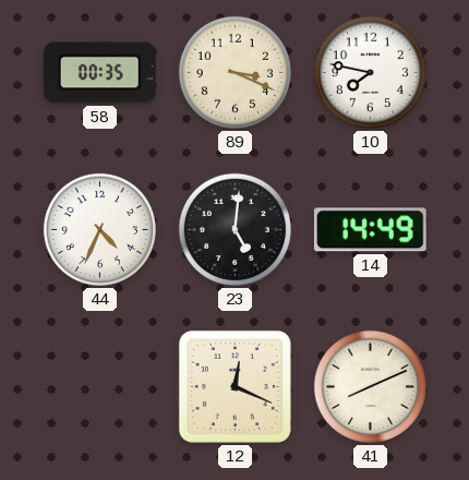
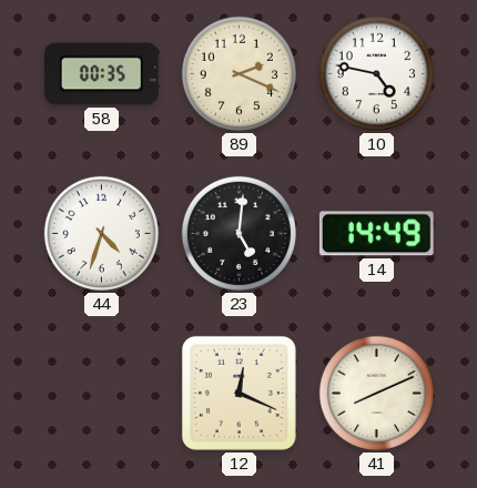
89: 3:19 -> 2:19 (238, 73)
10: 7:47 -> 4:47 (376, 73)
44: 4:34 -> 4:33 (101, 233)
